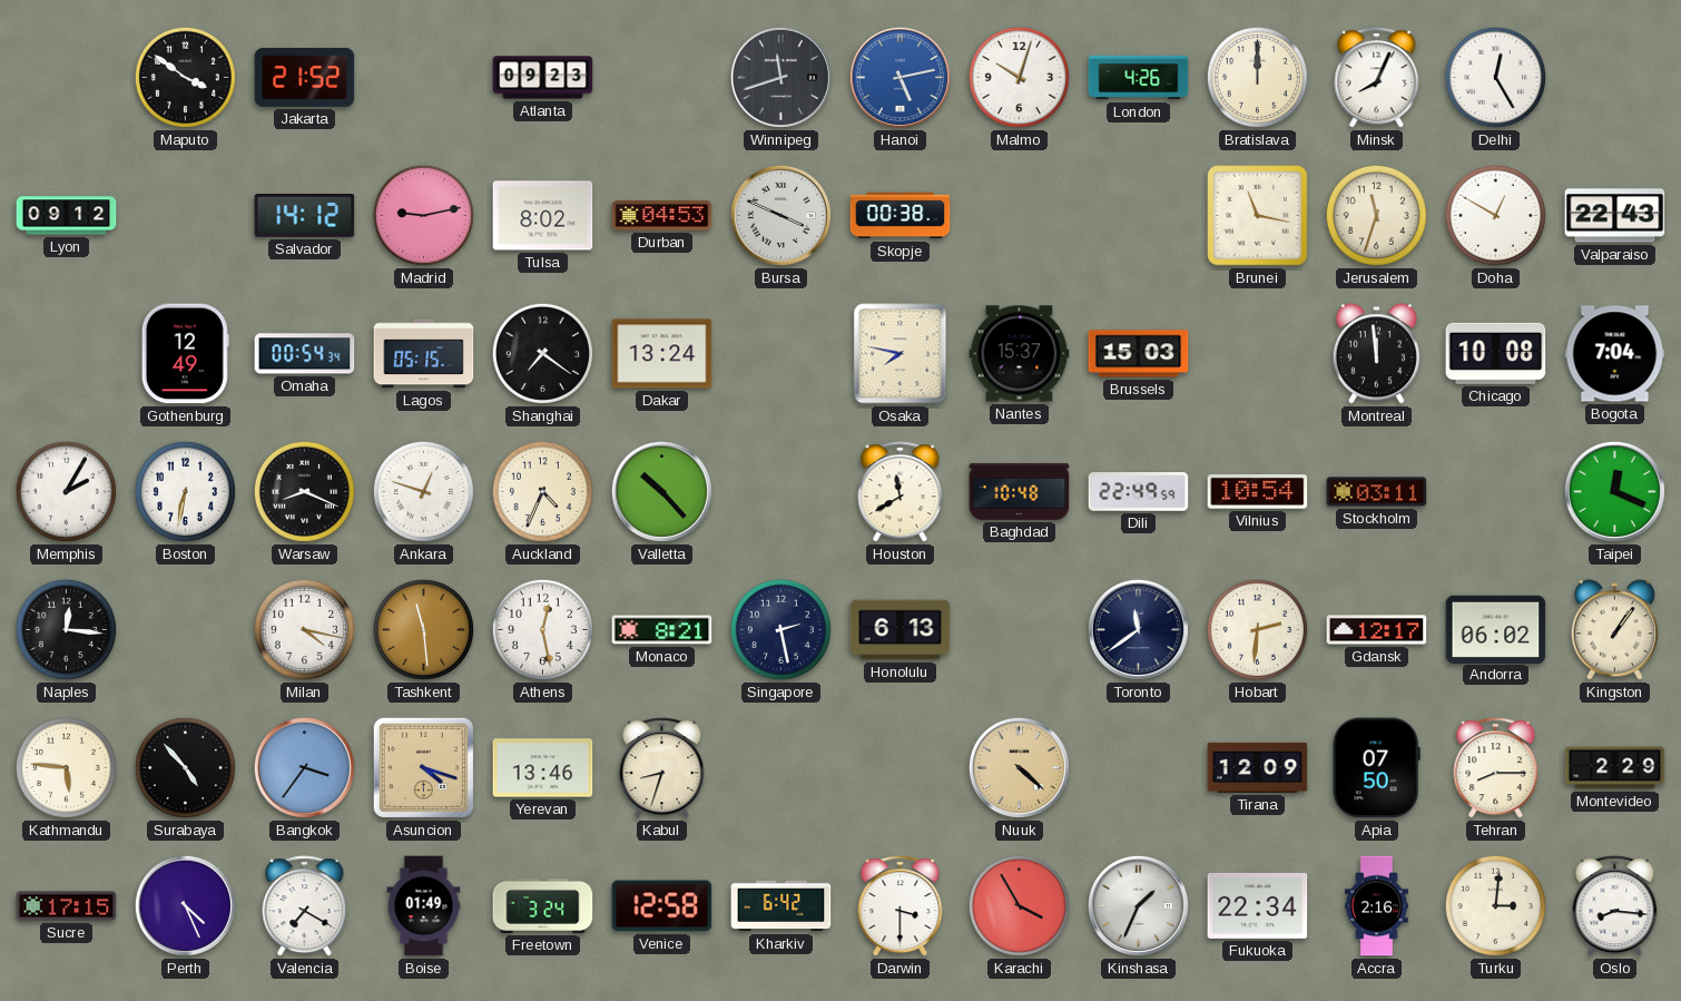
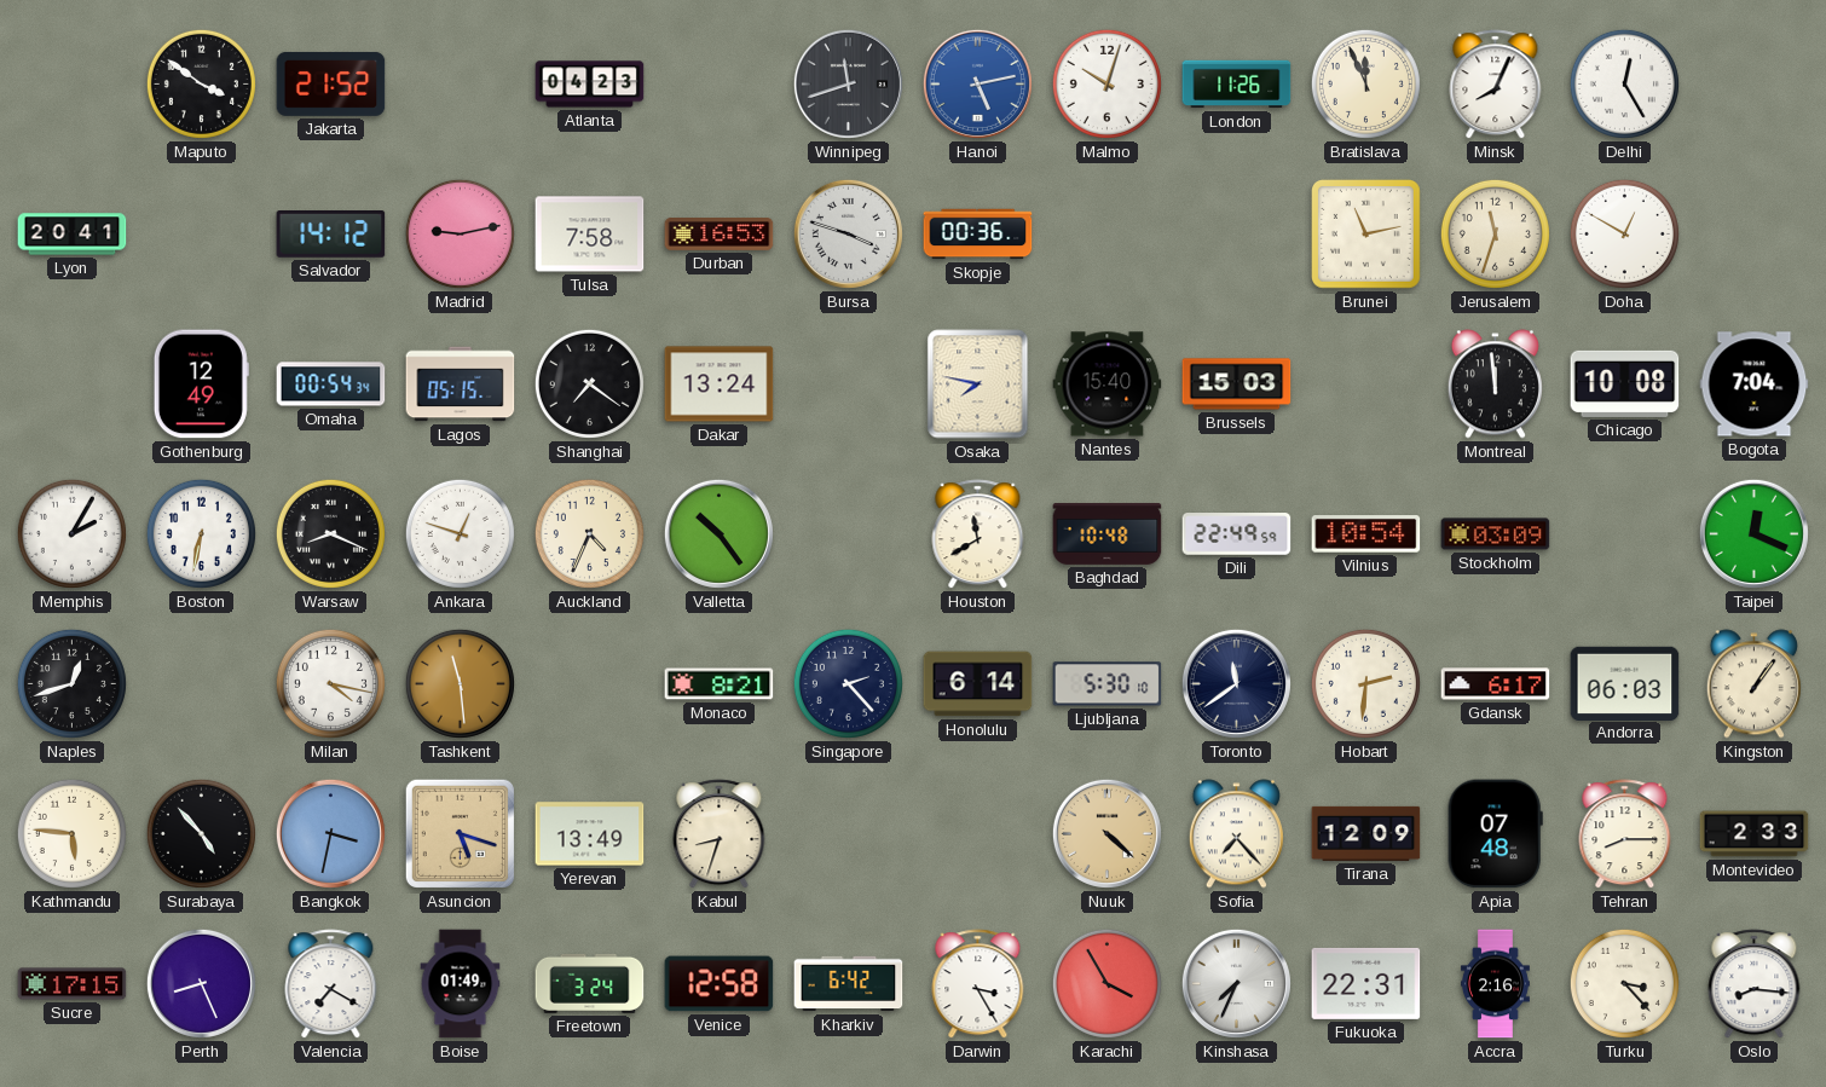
Atlanta: 09:23 -> 04:23 (590, 85)
London: 4:26 -> 11:26 (1237, 85)
Bratislava: 12:00 -> 11:56 (1365, 83)
Lyon: 09:12 -> 20:41 (73, 235)
Tulsa: 8:02 -> 7:58 (590, 235)
Durban: 04:53 -> 16:53 (720, 235)
Bursa: 3:49 -> 3:48 (848, 233)
Skopje: 00:38 -> 00:36 (978, 235)
Brunei: 11:17 -> 11:13 (1366, 235)
Valparaiso: 22:43 -> none (1615, 216)
Nantes: 15:37 -> 15:40 (1108, 385)
Valletta: 10:23 -> 10:24 (718, 533)
Stockholm: 03:11 -> 03:09 (1496, 534)
Naples: 12:16 -> 12:42 (71, 683)
Athens: 12:28 -> none (542, 629)
Singapore: 2:28 -> 2:23 (848, 683)
Honolulu: 6:13 -> 6:14 (978, 684)
Ljubljana: none -> 5:30 (1108, 684)
Gdansk: 12:17 -> 6:17 (1496, 684)
Andorra: 06:02 -> 06:03 (1625, 683)
Bangkok: 3:36 -> 3:32 (330, 833)
Asuncion: 4:18 -> 5:18 (460, 833)
Yerevan: 13:46 -> 13:49 (590, 834)
Sofia: none -> 7:23 (1236, 834)
Apia: 07:50 -> 07:48 (1495, 834)
Montevideo: 2:29 -> 2:33 (1755, 834)
Perth: 4:26 -> 8:26 (201, 983)
Darwin: 3:30 -> 3:25 (978, 984)
Kinshasa: 1:34 -> 7:34 (1236, 983)
Fukuoka: 22:34 -> 22:31 (1366, 983)
Turku: 3:01 -> 3:23 (1624, 983)
